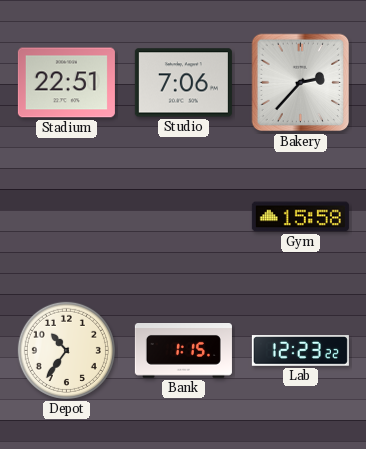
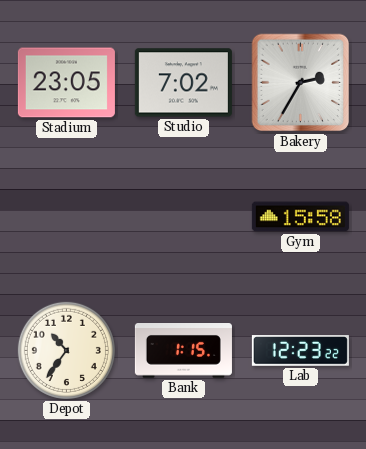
Stadium: 22:51 -> 23:05 (66, 83)
Studio: 7:06 -> 7:02 (183, 83)
Bakery: 2:37 -> 2:35 (301, 83)
